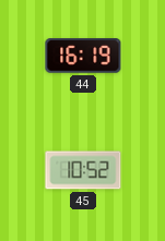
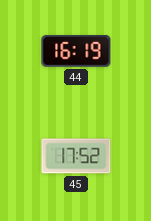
45: 10:52 -> 17:52 (76, 156)
